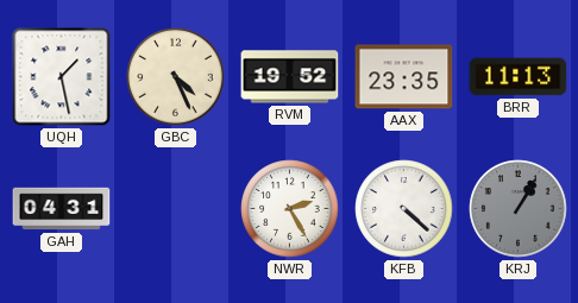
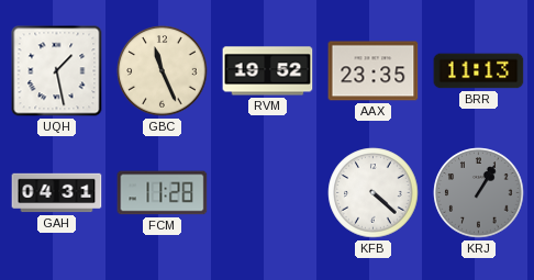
GBC: 4:26 -> 11:26 (163, 71)
FCM: none -> 11:28 (163, 193)
NWR: 2:25 -> none (290, 209)
